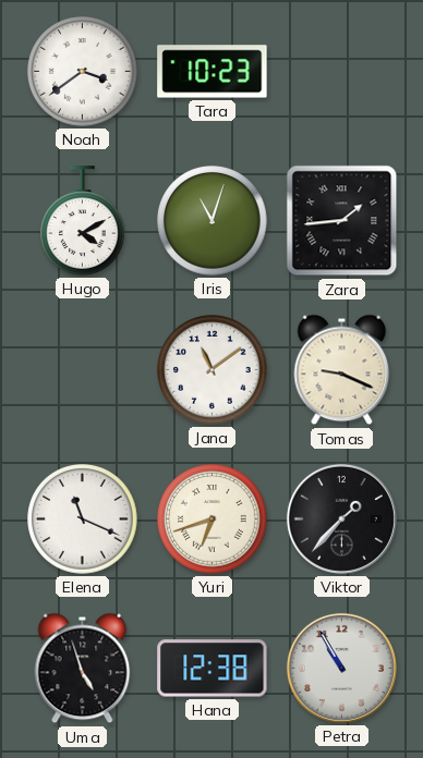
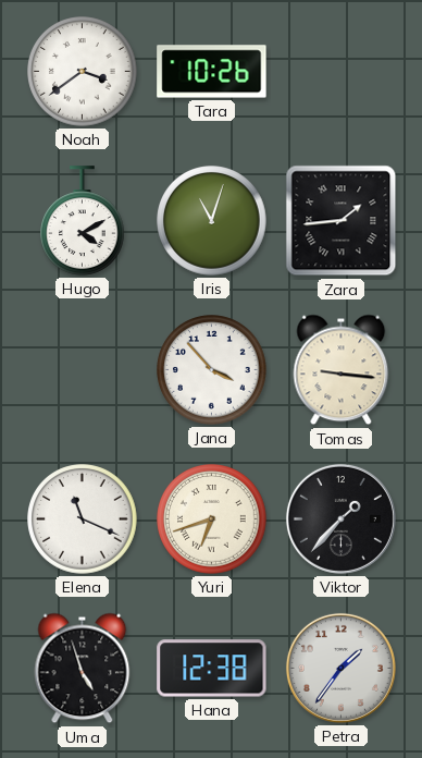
Tara: 10:23 -> 10:26 (212, 72)
Jana: 11:09 -> 3:53 (212, 370)
Tomas: 9:19 -> 9:16 (342, 370)
Petra: 10:55 -> 1:36 (340, 668)
